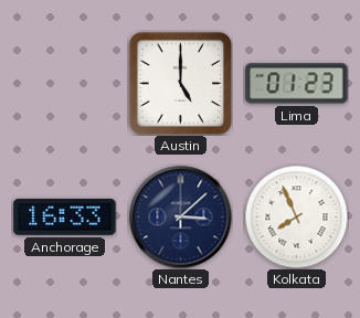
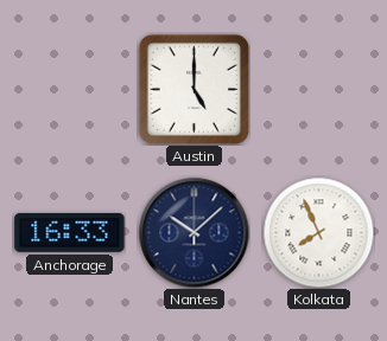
Lima: 01:23 -> none (297, 84)
Nantes: 3:08 -> 10:08 (193, 232)
